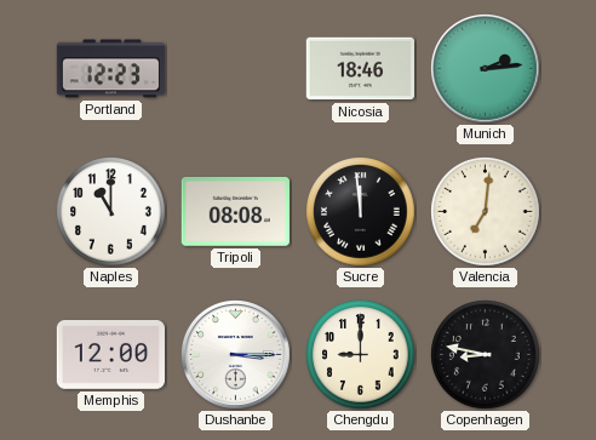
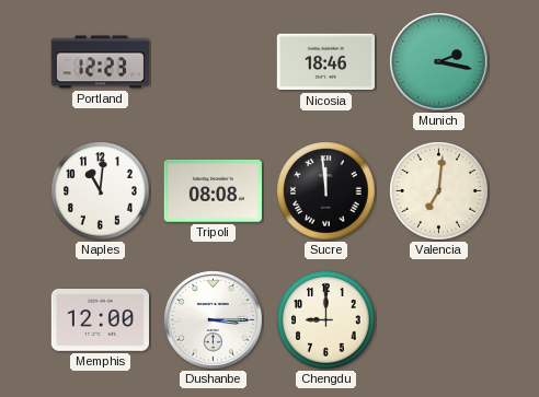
Munich: 2:14 -> 2:17 (439, 62)
Naples: 11:00 -> 11:01 (101, 191)
Copenhagen: 8:47 -> none (486, 355)
